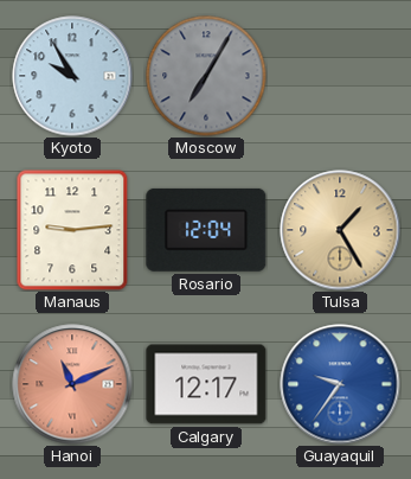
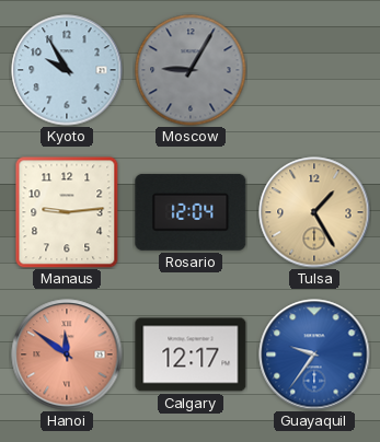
Moscow: 7:05 -> 9:05 (191, 70)
Hanoi: 11:11 -> 11:51 (67, 354)
